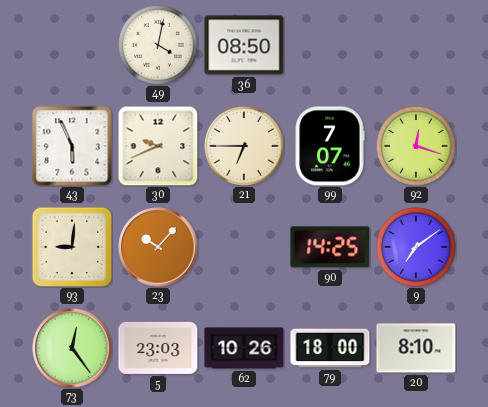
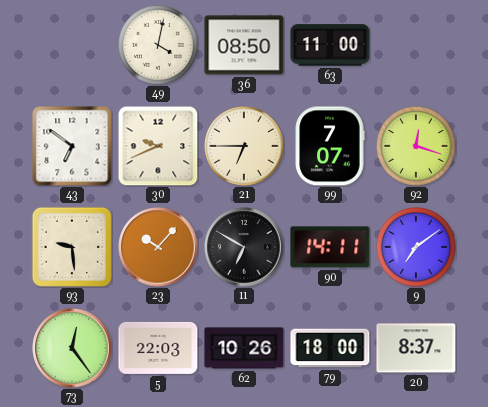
63: none -> 11:00 (330, 45)
43: 5:56 -> 6:51 (72, 146)
93: 9:01 -> 9:29 (72, 247)
11: none -> 6:50 (244, 247)
90: 14:25 -> 14:11 (330, 247)
5: 23:03 -> 22:03 (158, 348)
20: 8:10 -> 8:37 (416, 348)
